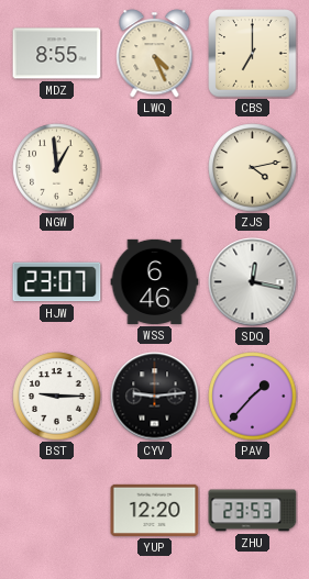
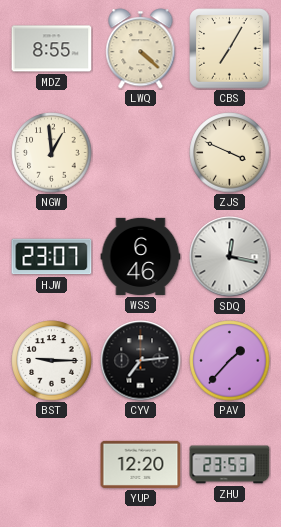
LWQ: 4:26 -> 4:22 (141, 49)
CBS: 7:00 -> 7:05 (230, 49)
ZJS: 4:13 -> 3:49 (230, 153)
CYV: 9:14 -> 7:14 (141, 361)
